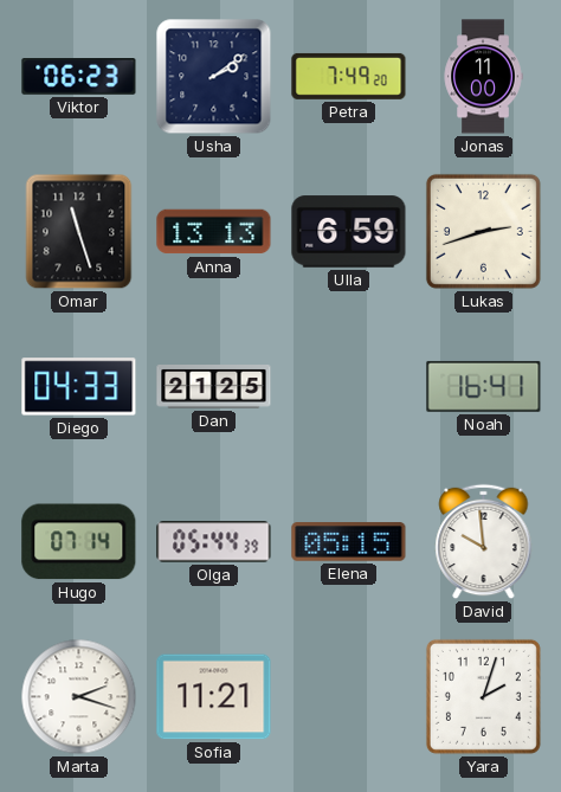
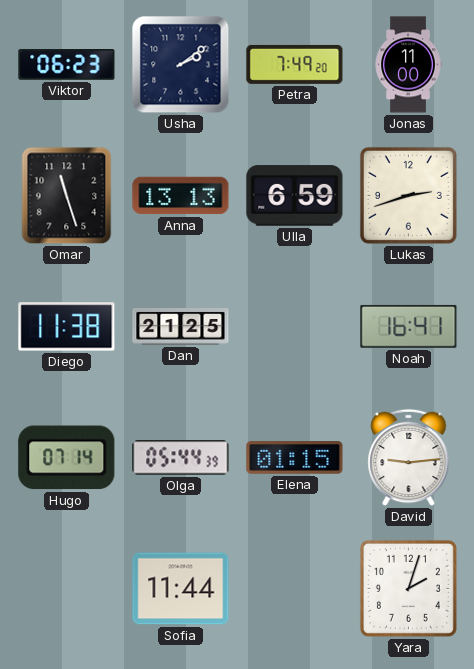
Diego: 04:33 -> 11:38 (67, 327)
Elena: 05:15 -> 01:15 (295, 458)
David: 9:59 -> 9:14 (409, 458)
Marta: 2:18 -> none (79, 697)
Sofia: 11:21 -> 11:44 (181, 589)
